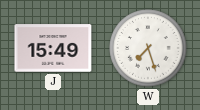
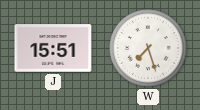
J: 15:49 -> 15:51 (53, 48)
